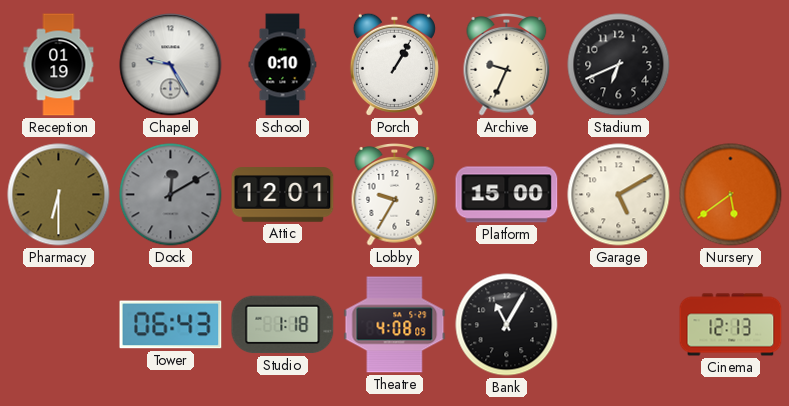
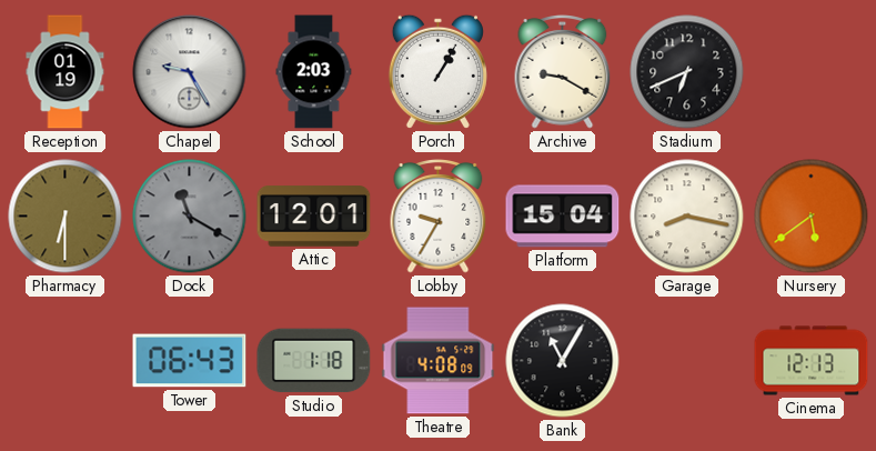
School: 0:10 -> 2:03 (314, 72)
Archive: 9:34 -> 9:20 (563, 72)
Dock: 12:10 -> 11:20 (190, 217)
Platform: 15:00 -> 15:04 (563, 217)
Garage: 5:10 -> 8:17 (687, 217)
